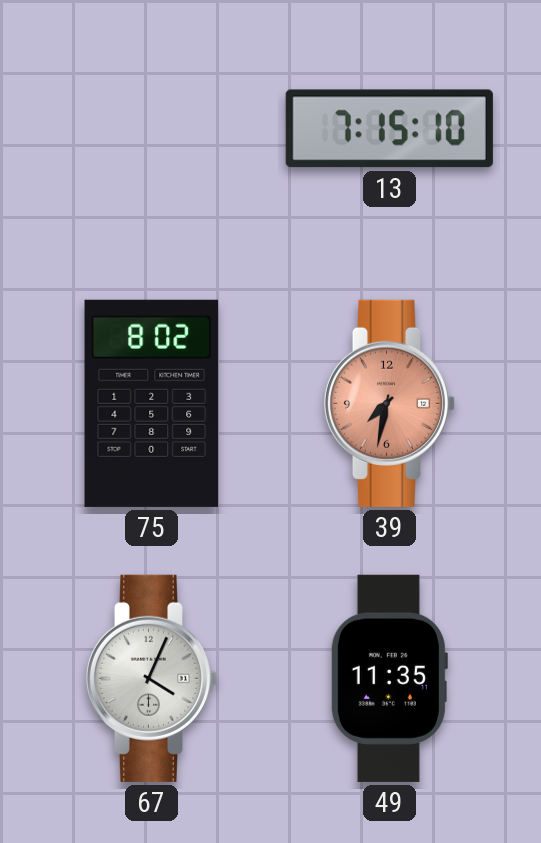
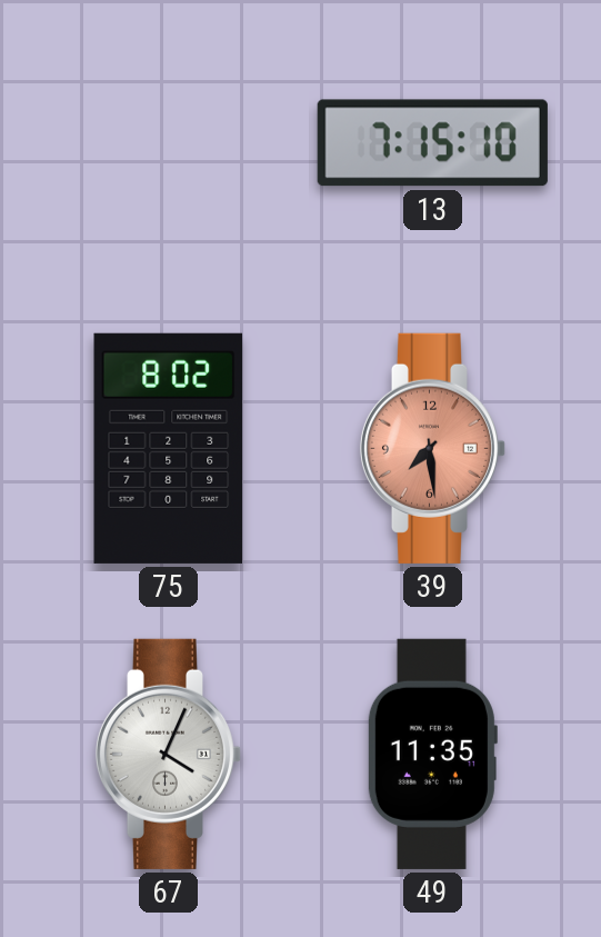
39: 7:32 -> 7:29 (433, 448)
